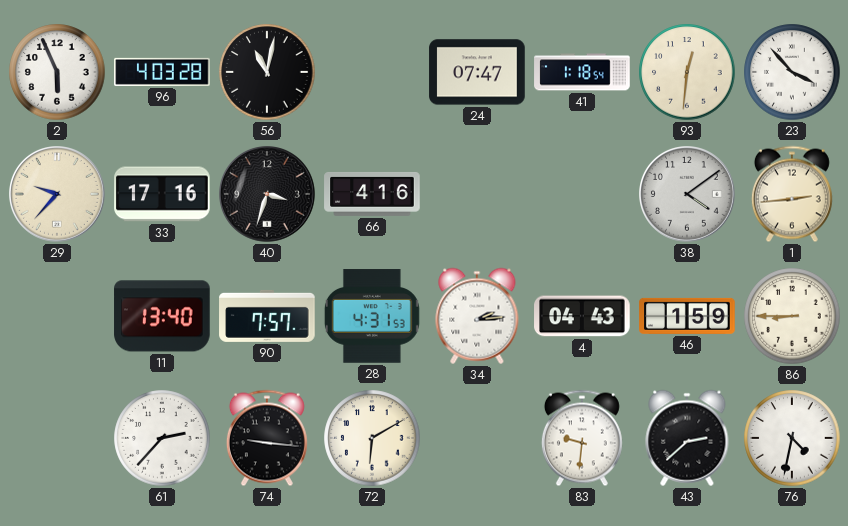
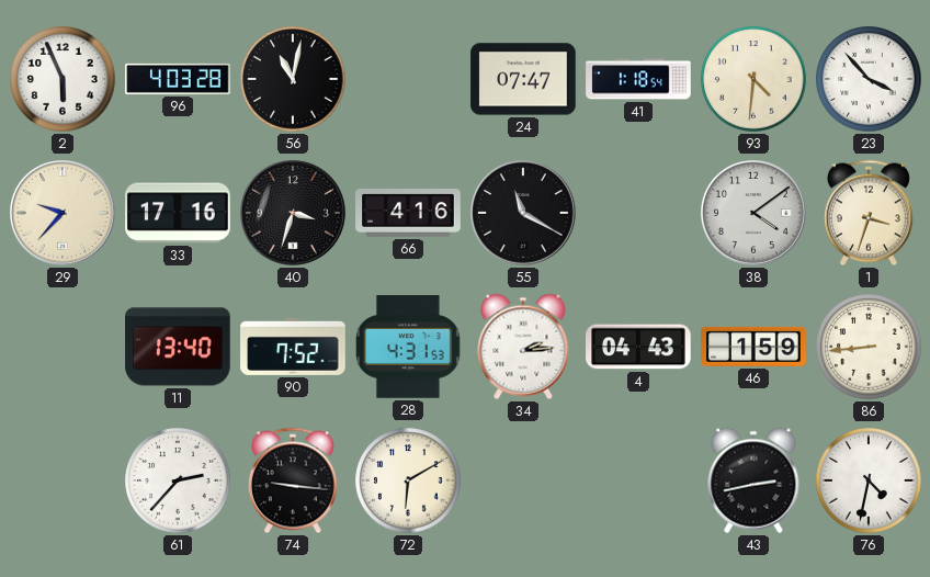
93: 12:31 -> 4:31 (753, 79)
55: none -> 11:20 (524, 214)
1: 2:44 -> 3:33 (869, 213)
90: 7:57 -> 7:52 (293, 347)
86: 8:45 -> 8:44 (869, 347)
83: 9:31 -> none (582, 438)
43: 2:38 -> 2:43 (753, 480)
